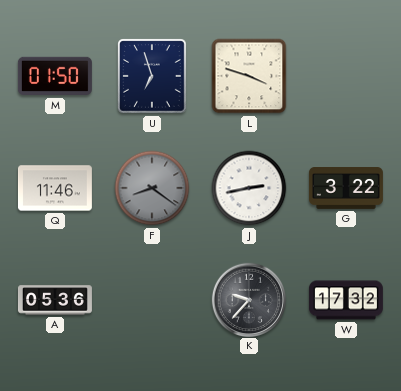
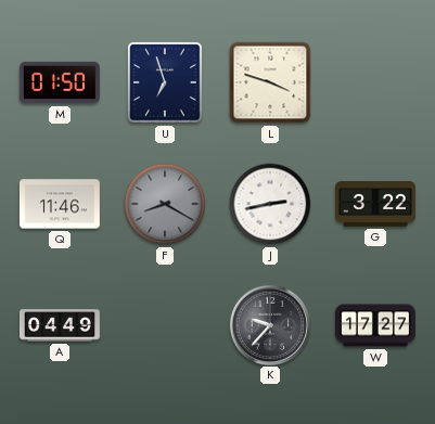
F: 8:21 -> 8:20 (165, 204)
A: 05:36 -> 04:49 (60, 325)
W: 17:32 -> 17:27 (375, 325)
